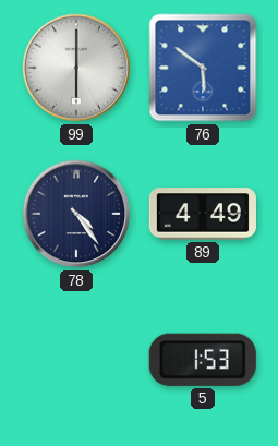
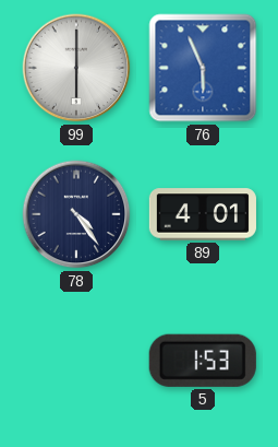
76: 5:51 -> 5:56 (203, 68)
89: 4:49 -> 4:01 (203, 214)
